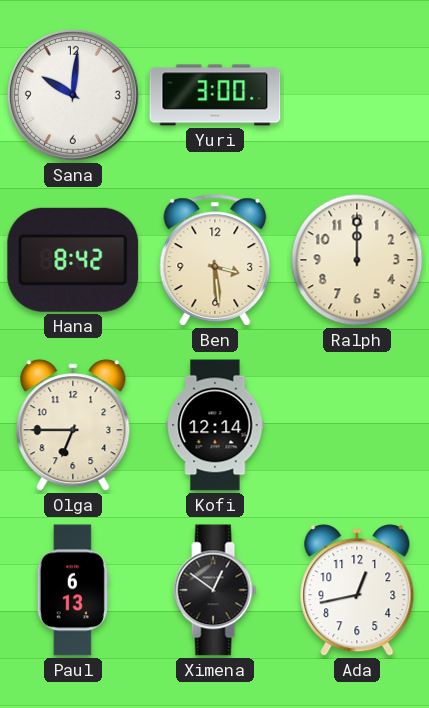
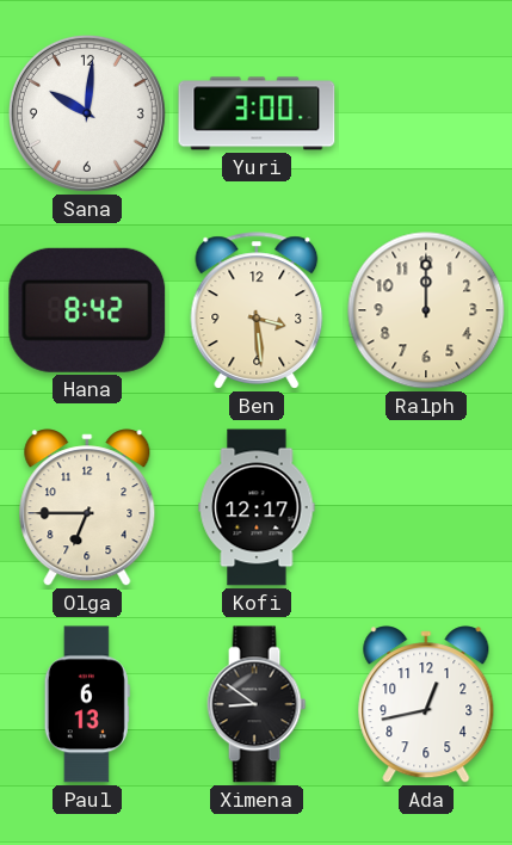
Kofi: 12:14 -> 12:17 (257, 507)
Ximena: 12:51 -> 8:51 (257, 704)
